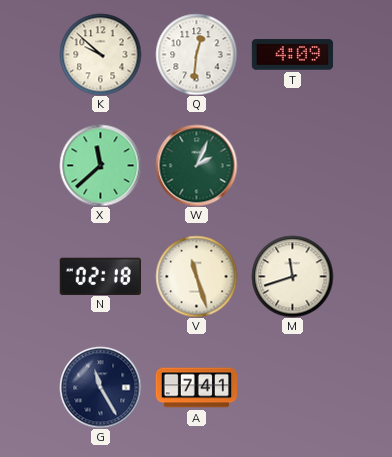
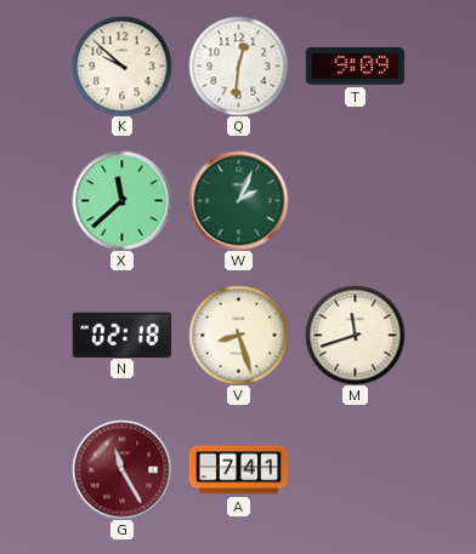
T: 4:09 -> 9:09 (355, 67)
V: 11:27 -> 8:27 (238, 335)
G dial: navy -> burgundy (121, 469)
